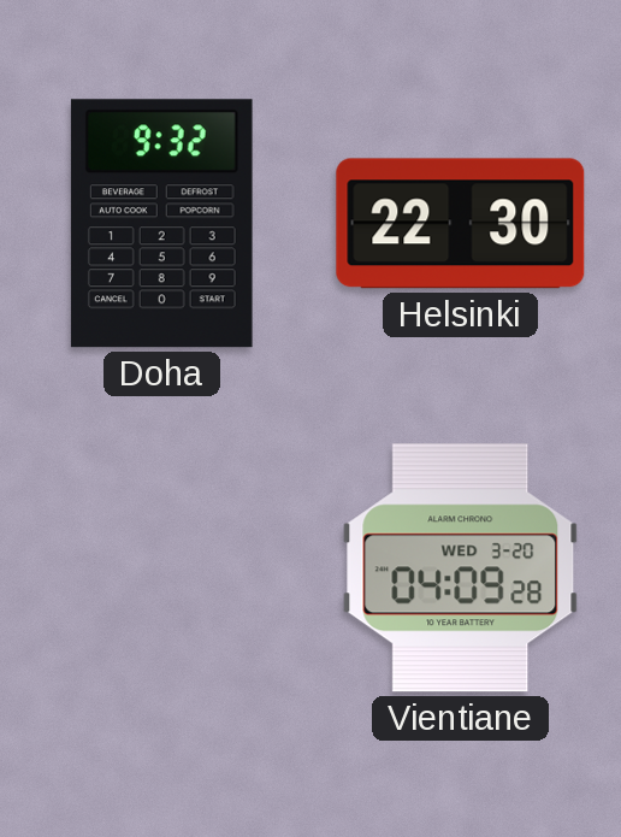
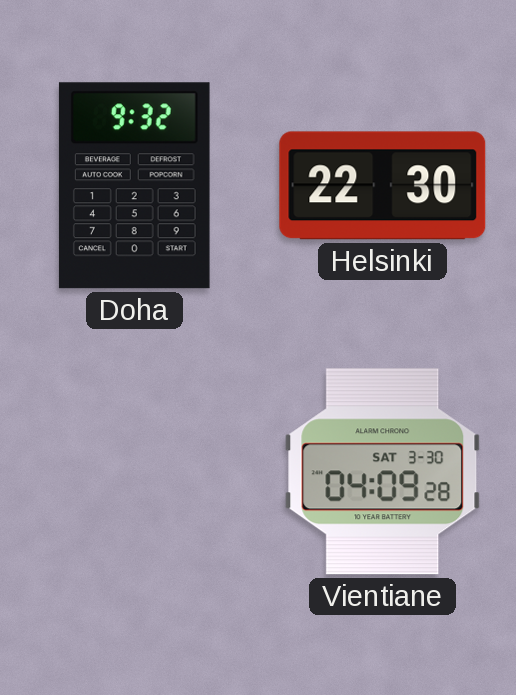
Vientiane date: WED 3-20 -> SAT 3-30 (383, 472)
